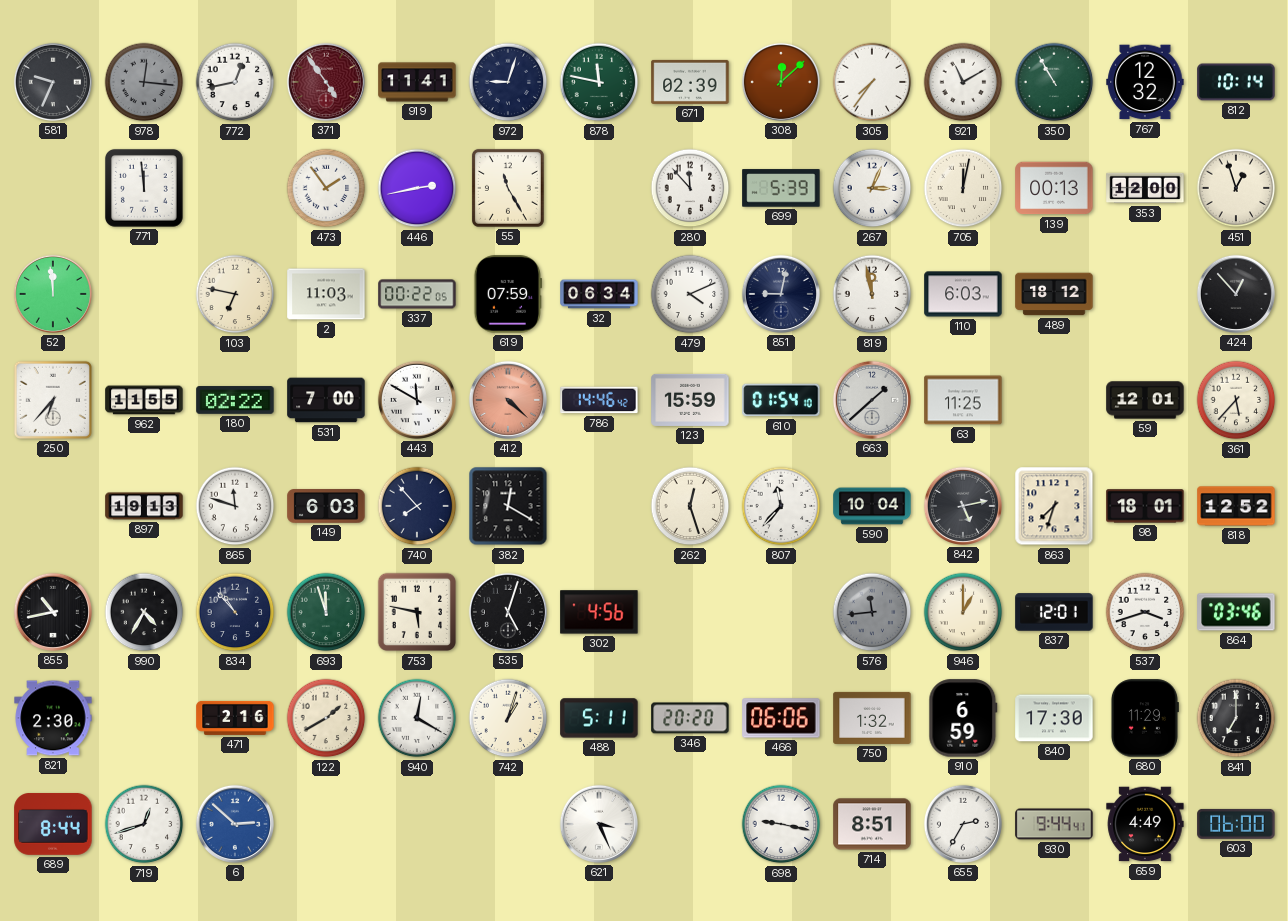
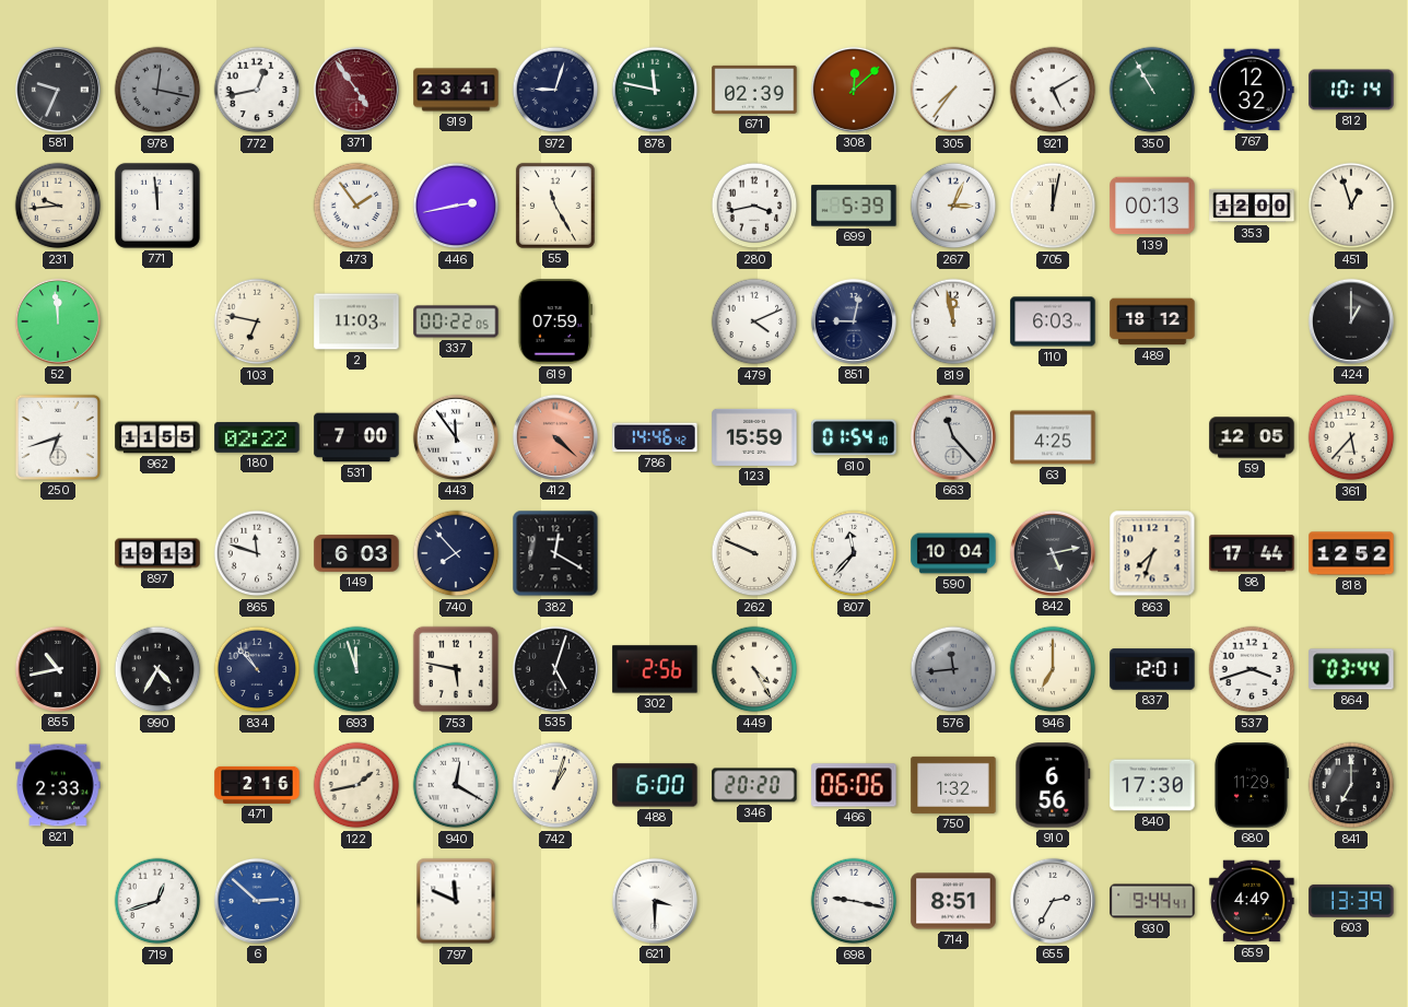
978: 12:16 -> 12:17 (157, 90)
919: 11:41 -> 23:41 (456, 90)
921: 11:10 -> 5:10 (1053, 90)
231: none -> 9:44 (58, 206)
280: 11:53 -> 3:43 (754, 206)
32: 06:34 -> none (599, 294)
424: 12:53 -> 1:00 (1351, 321)
250: 6:37 -> 6:42 (58, 437)
443: 11:50 -> 11:54 (456, 437)
663: 1:38 -> 11:23 (953, 437)
63: 11:25 -> 4:25 (1053, 437)
59: 12:01 -> 12:05 (1252, 437)
262: 12:27 -> 9:49 (754, 553)
98: 18:01 -> 17:44 (1252, 553)
302: 4:56 -> 2:56 (655, 669)
449: none -> 4:25 (754, 669)
946: 1:00 -> 7:00 (1053, 669)
864: 03:46 -> 03:44 (1351, 669)
821: 2:30 -> 2:33 (58, 785)
122: 1:40 -> 1:43 (356, 785)
488: 5:11 -> 6:00 (655, 785)
910: 6:59 -> 6:56 (1053, 785)
689: 8:44 -> none (53, 825)
797: none -> 11:49 (456, 901)
621: 3:26 -> 3:30 (655, 901)
603: 06:00 -> 13:39 (1351, 901)
